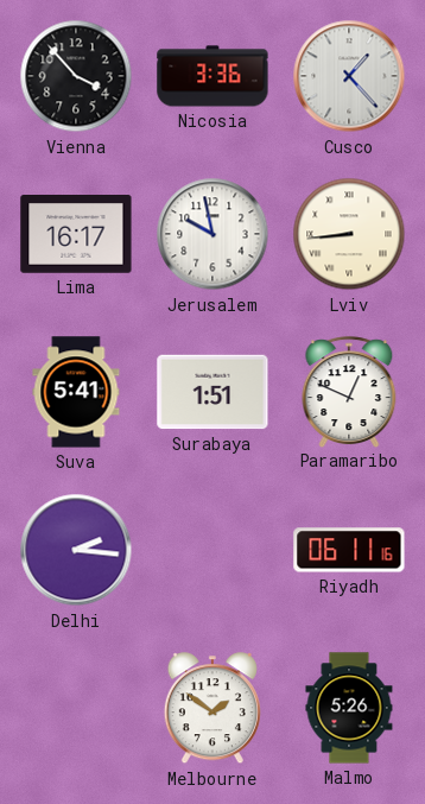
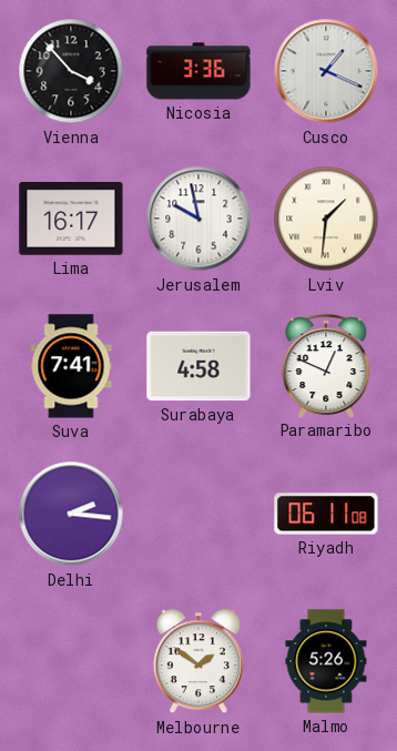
Cusco: 1:23 -> 1:19 (326, 71)
Lviv: 8:44 -> 1:31 (326, 219)
Suva: 5:41 -> 7:41 (71, 366)
Surabaya: 1:51 -> 4:58 (198, 366)
Riyadh: 06:11:16 -> 06:11:08 (326, 514)
